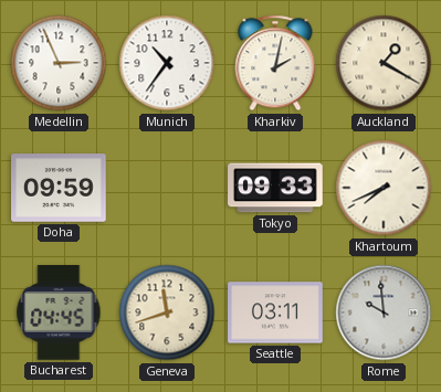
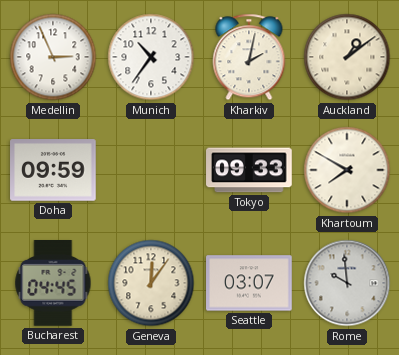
Auckland: 1:20 -> 1:09 (347, 57)
Khartoum: 7:41 -> 7:50 (347, 170)
Geneva: 11:42 -> 12:06 (151, 283)
Seattle: 03:11 -> 03:07 (249, 283)
